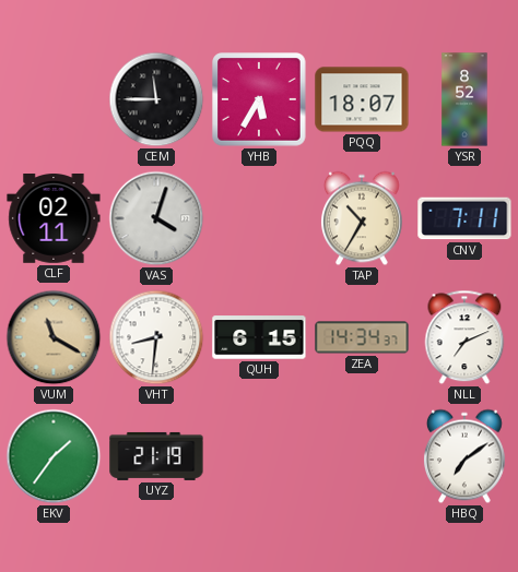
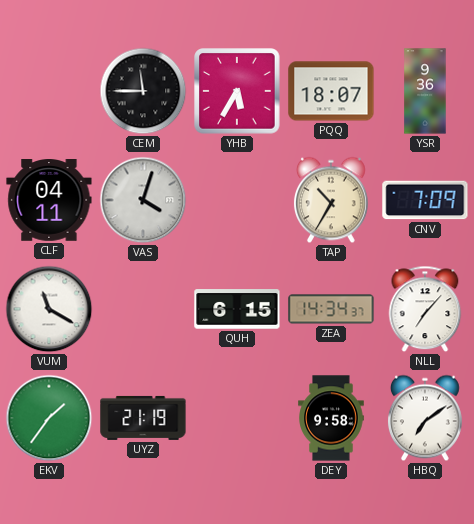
YSR: 8:52 -> 9:36 (425, 91)
CLF: 02:11 -> 04:11 (49, 201)
CNV: 7:11 -> 7:09 (425, 200)
VUM dial: champagne -> white (49, 309)
VHT: 8:31 -> none (156, 337)
NLL: 7:11 -> 7:07 (425, 309)
DEY: none -> 9:58 (331, 418)
